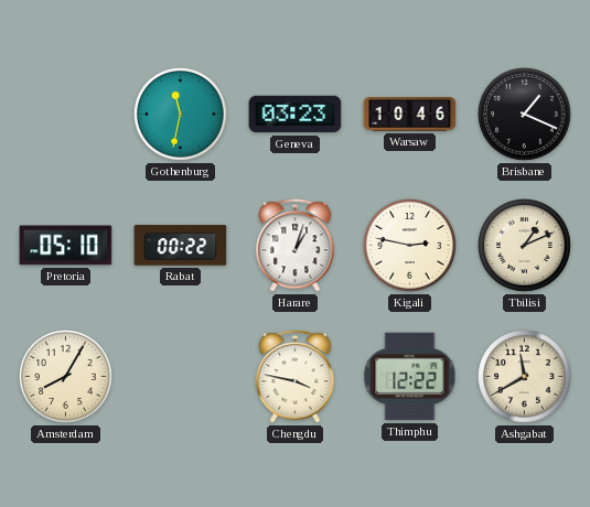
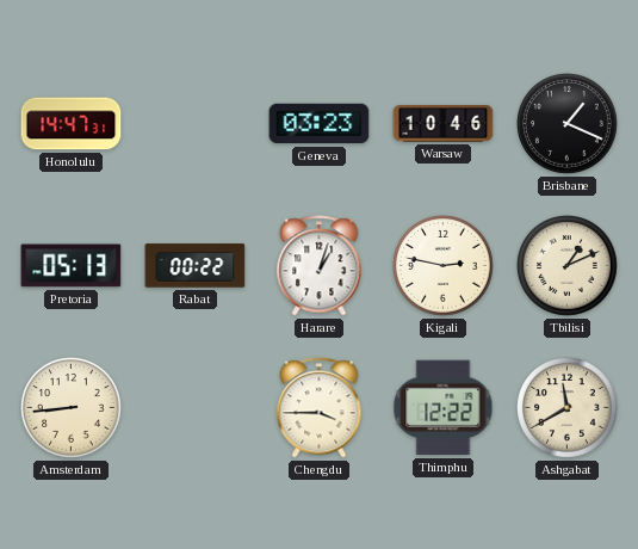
Honolulu: none -> 14:47 (72, 124)
Gothenburg: 11:32 -> none (181, 115)
Pretoria: 05:10 -> 05:13 (72, 266)
Amsterdam: 8:05 -> 8:44 (72, 408)
Chengdu: 3:47 -> 3:45 (320, 408)
